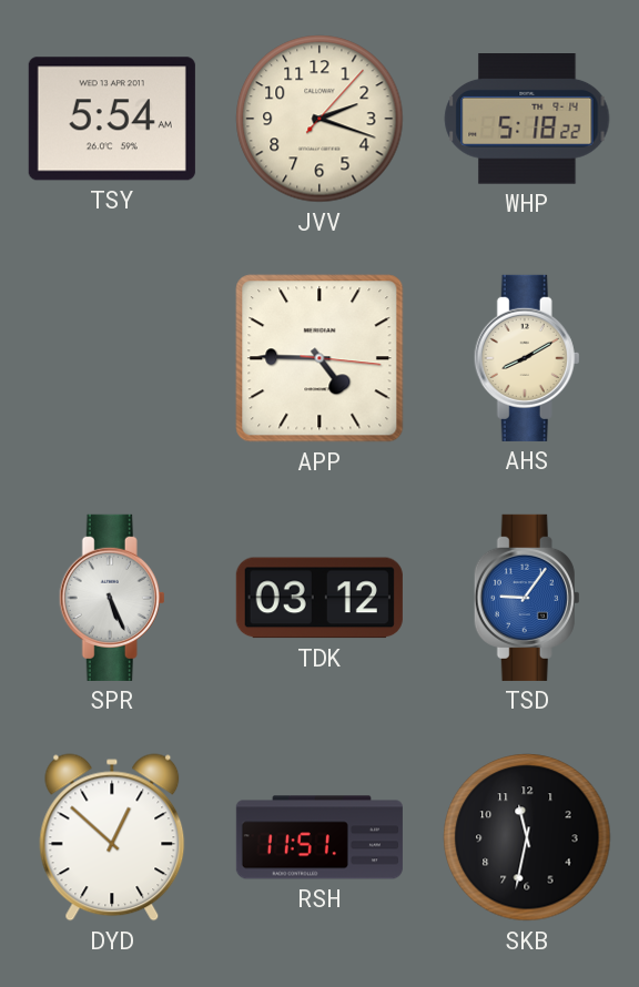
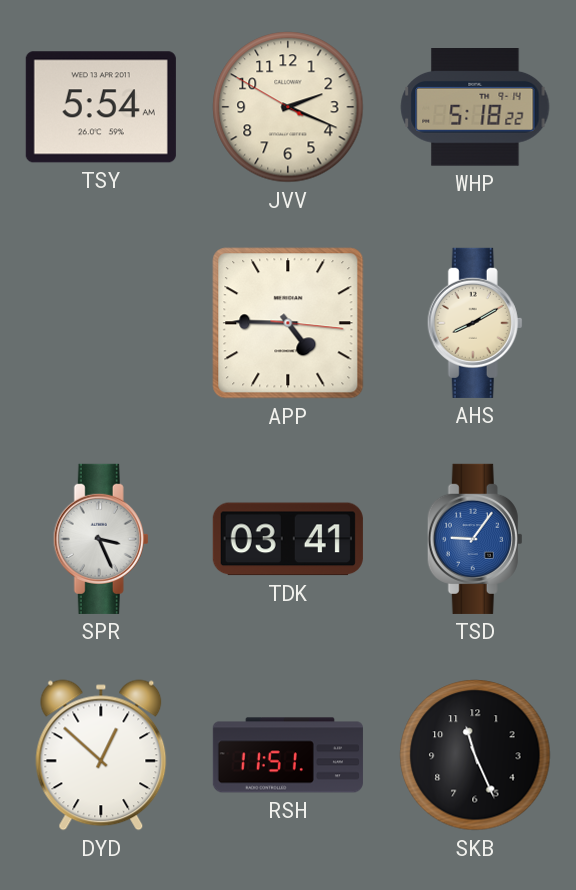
JVV: 2:18:07 -> 2:18:50 (288, 107)
SPR: 5:26 -> 3:26 (101, 539)
TDK: 03:12 -> 03:41 (288, 539)
SKB: 11:32 -> 11:26 (475, 755)
